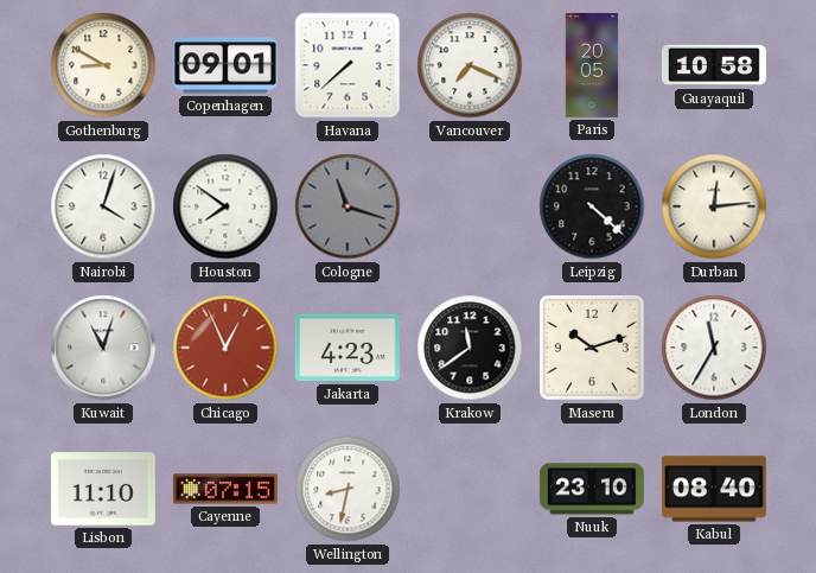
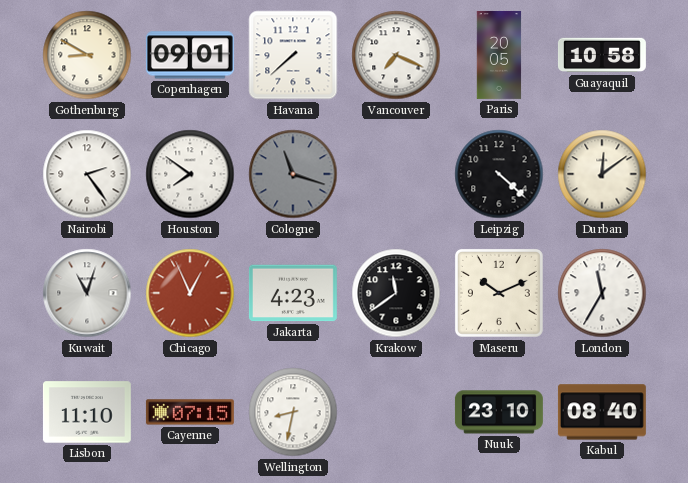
Nairobi: 4:03 -> 2:24 (87, 174)
Durban: 12:14 -> 12:09 (602, 174)
Maseru: 10:12 -> 10:11 (499, 293)
